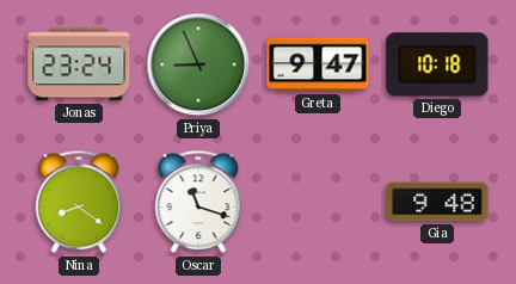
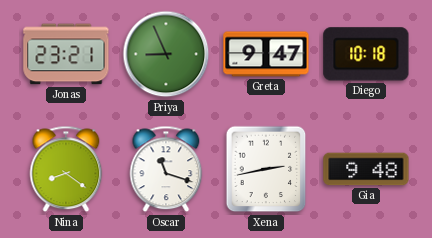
Jonas: 23:24 -> 23:21 (66, 54)
Xena: none -> 2:43 (266, 169)
